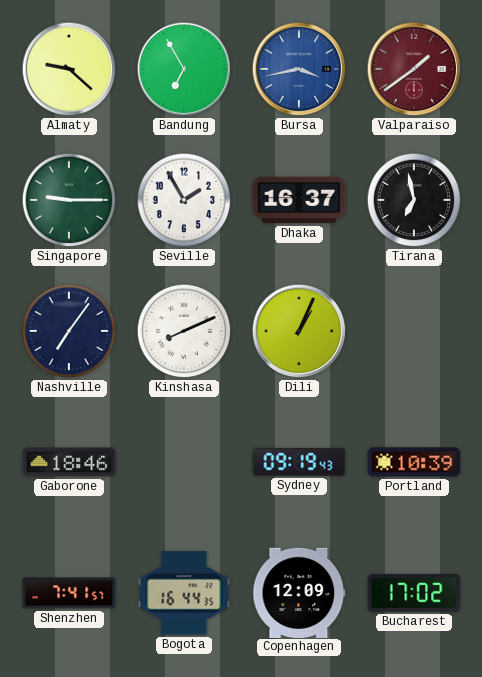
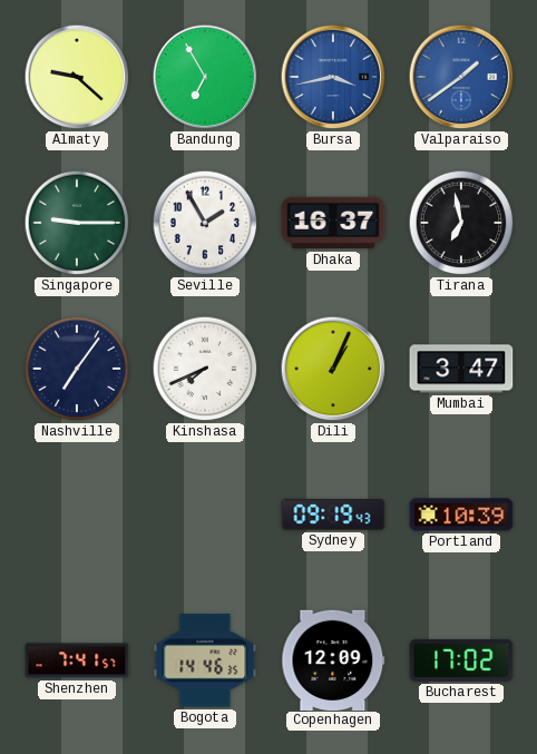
Valparaiso dial: burgundy -> blue (461, 77)
Kinshasa: 8:11 -> 7:41 (205, 369)
Mumbai: none -> 3:47 (461, 369)
Gaborone: 18:46 -> none (69, 462)
Bogota: 16:44 -> 14:46 (205, 660)
